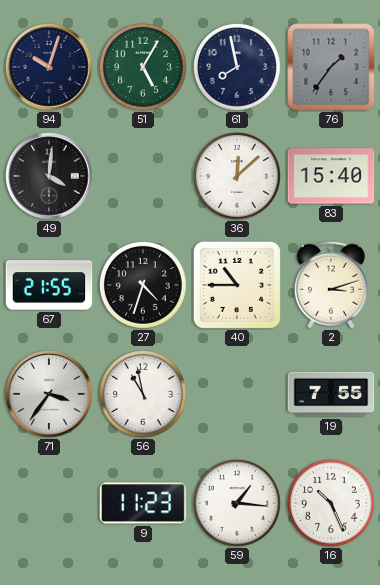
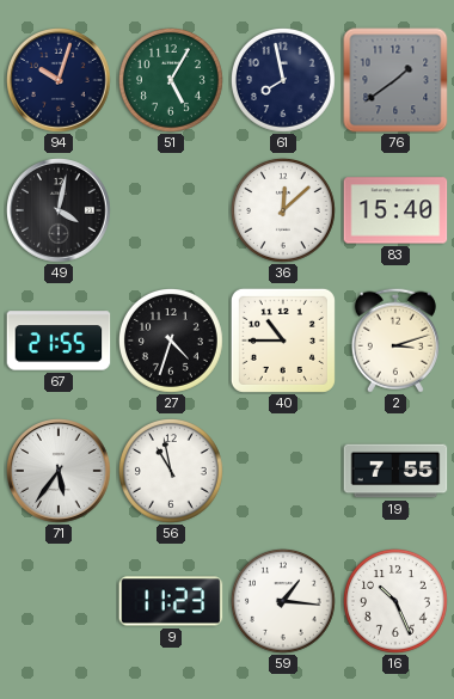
76: 1:36 -> 1:39 (395, 80)
49: 4:01 -> 4:02 (60, 211)
71: 3:36 -> 5:36 (60, 472)
